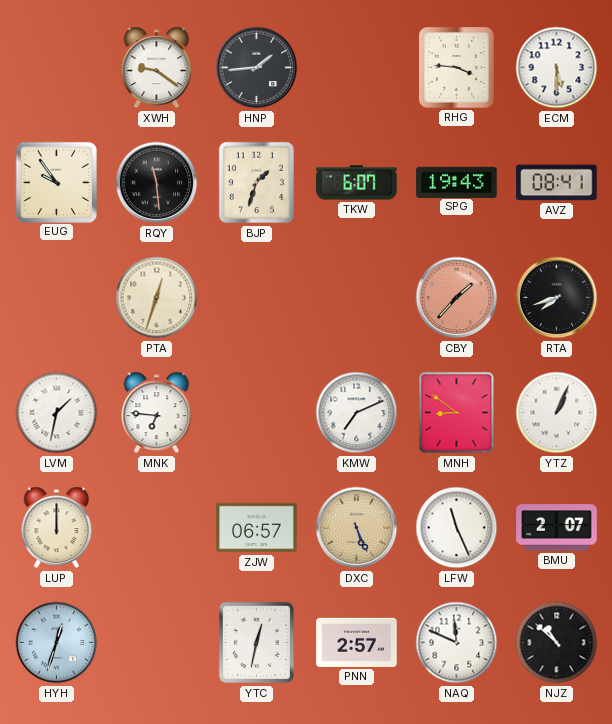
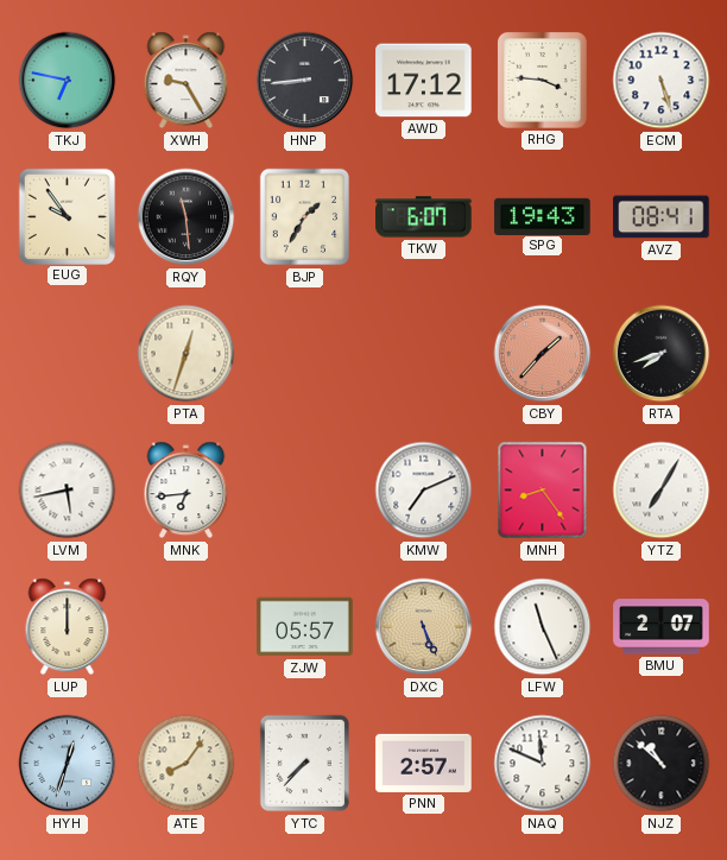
TKJ: none -> 6:47 (68, 81)
XWH: 9:21 -> 9:25 (187, 81)
HNP: 1:44 -> 8:44 (305, 81)
AWD: none -> 17:12 (424, 81)
ECM: 5:30 -> 5:27 (662, 81)
BJP: 1:33 -> 1:35 (304, 217)
LVM: 1:32 -> 5:43 (68, 491)
MNK: 6:46 -> 6:44 (187, 491)
MNH: 8:51 -> 8:24 (543, 491)
YTZ: 1:04 -> 7:05 (662, 491)
ZJW: 06:57 -> 05:57 (305, 627)
ATE: none -> 8:06 (187, 764)
YTC: 12:32 -> 7:37 (304, 764)
